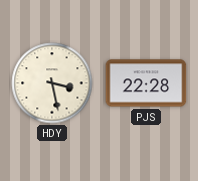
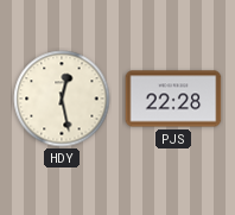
HDY: 3:28 -> 12:28 (62, 99)
